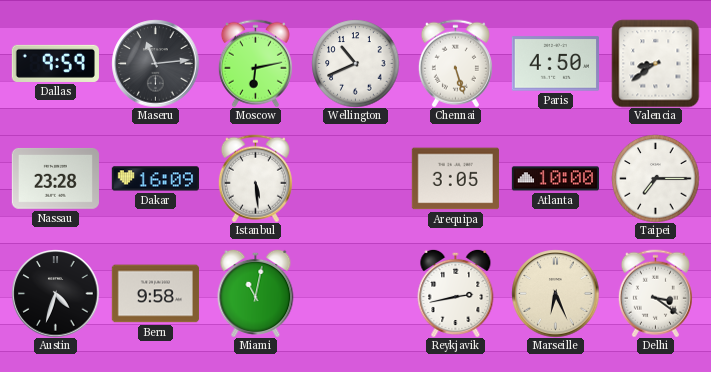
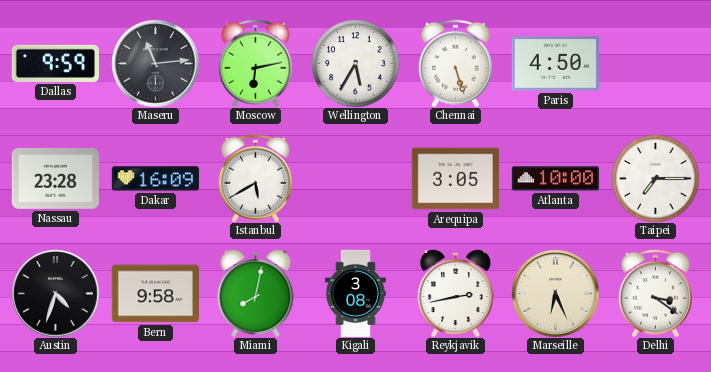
Wellington: 10:41 -> 5:35 (355, 63)
Valencia: 8:39 -> none (655, 63)
Istanbul: 5:29 -> 5:40 (255, 178)
Miami: 11:02 -> 8:02 (256, 293)
Kigali: none -> 3:08 (355, 293)
